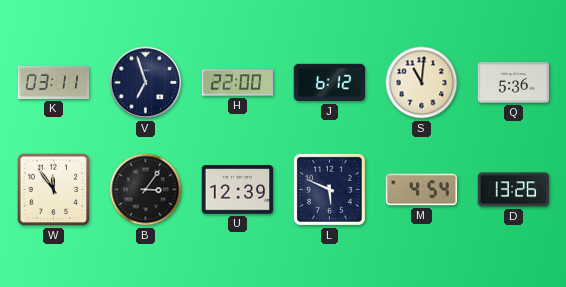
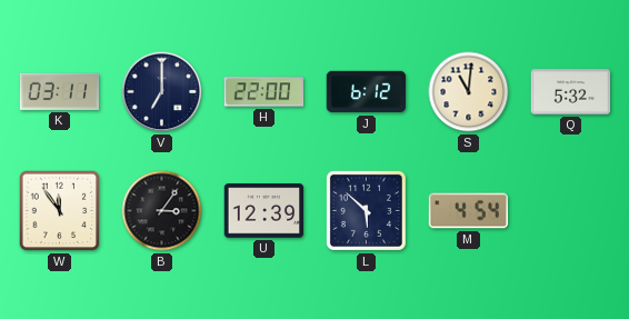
V: 6:57 -> 7:00 (162, 92)
Q: 5:36 -> 5:32 (571, 92)
L: 5:49 -> 5:52 (366, 210)
D: 13:26 -> none (514, 190)
